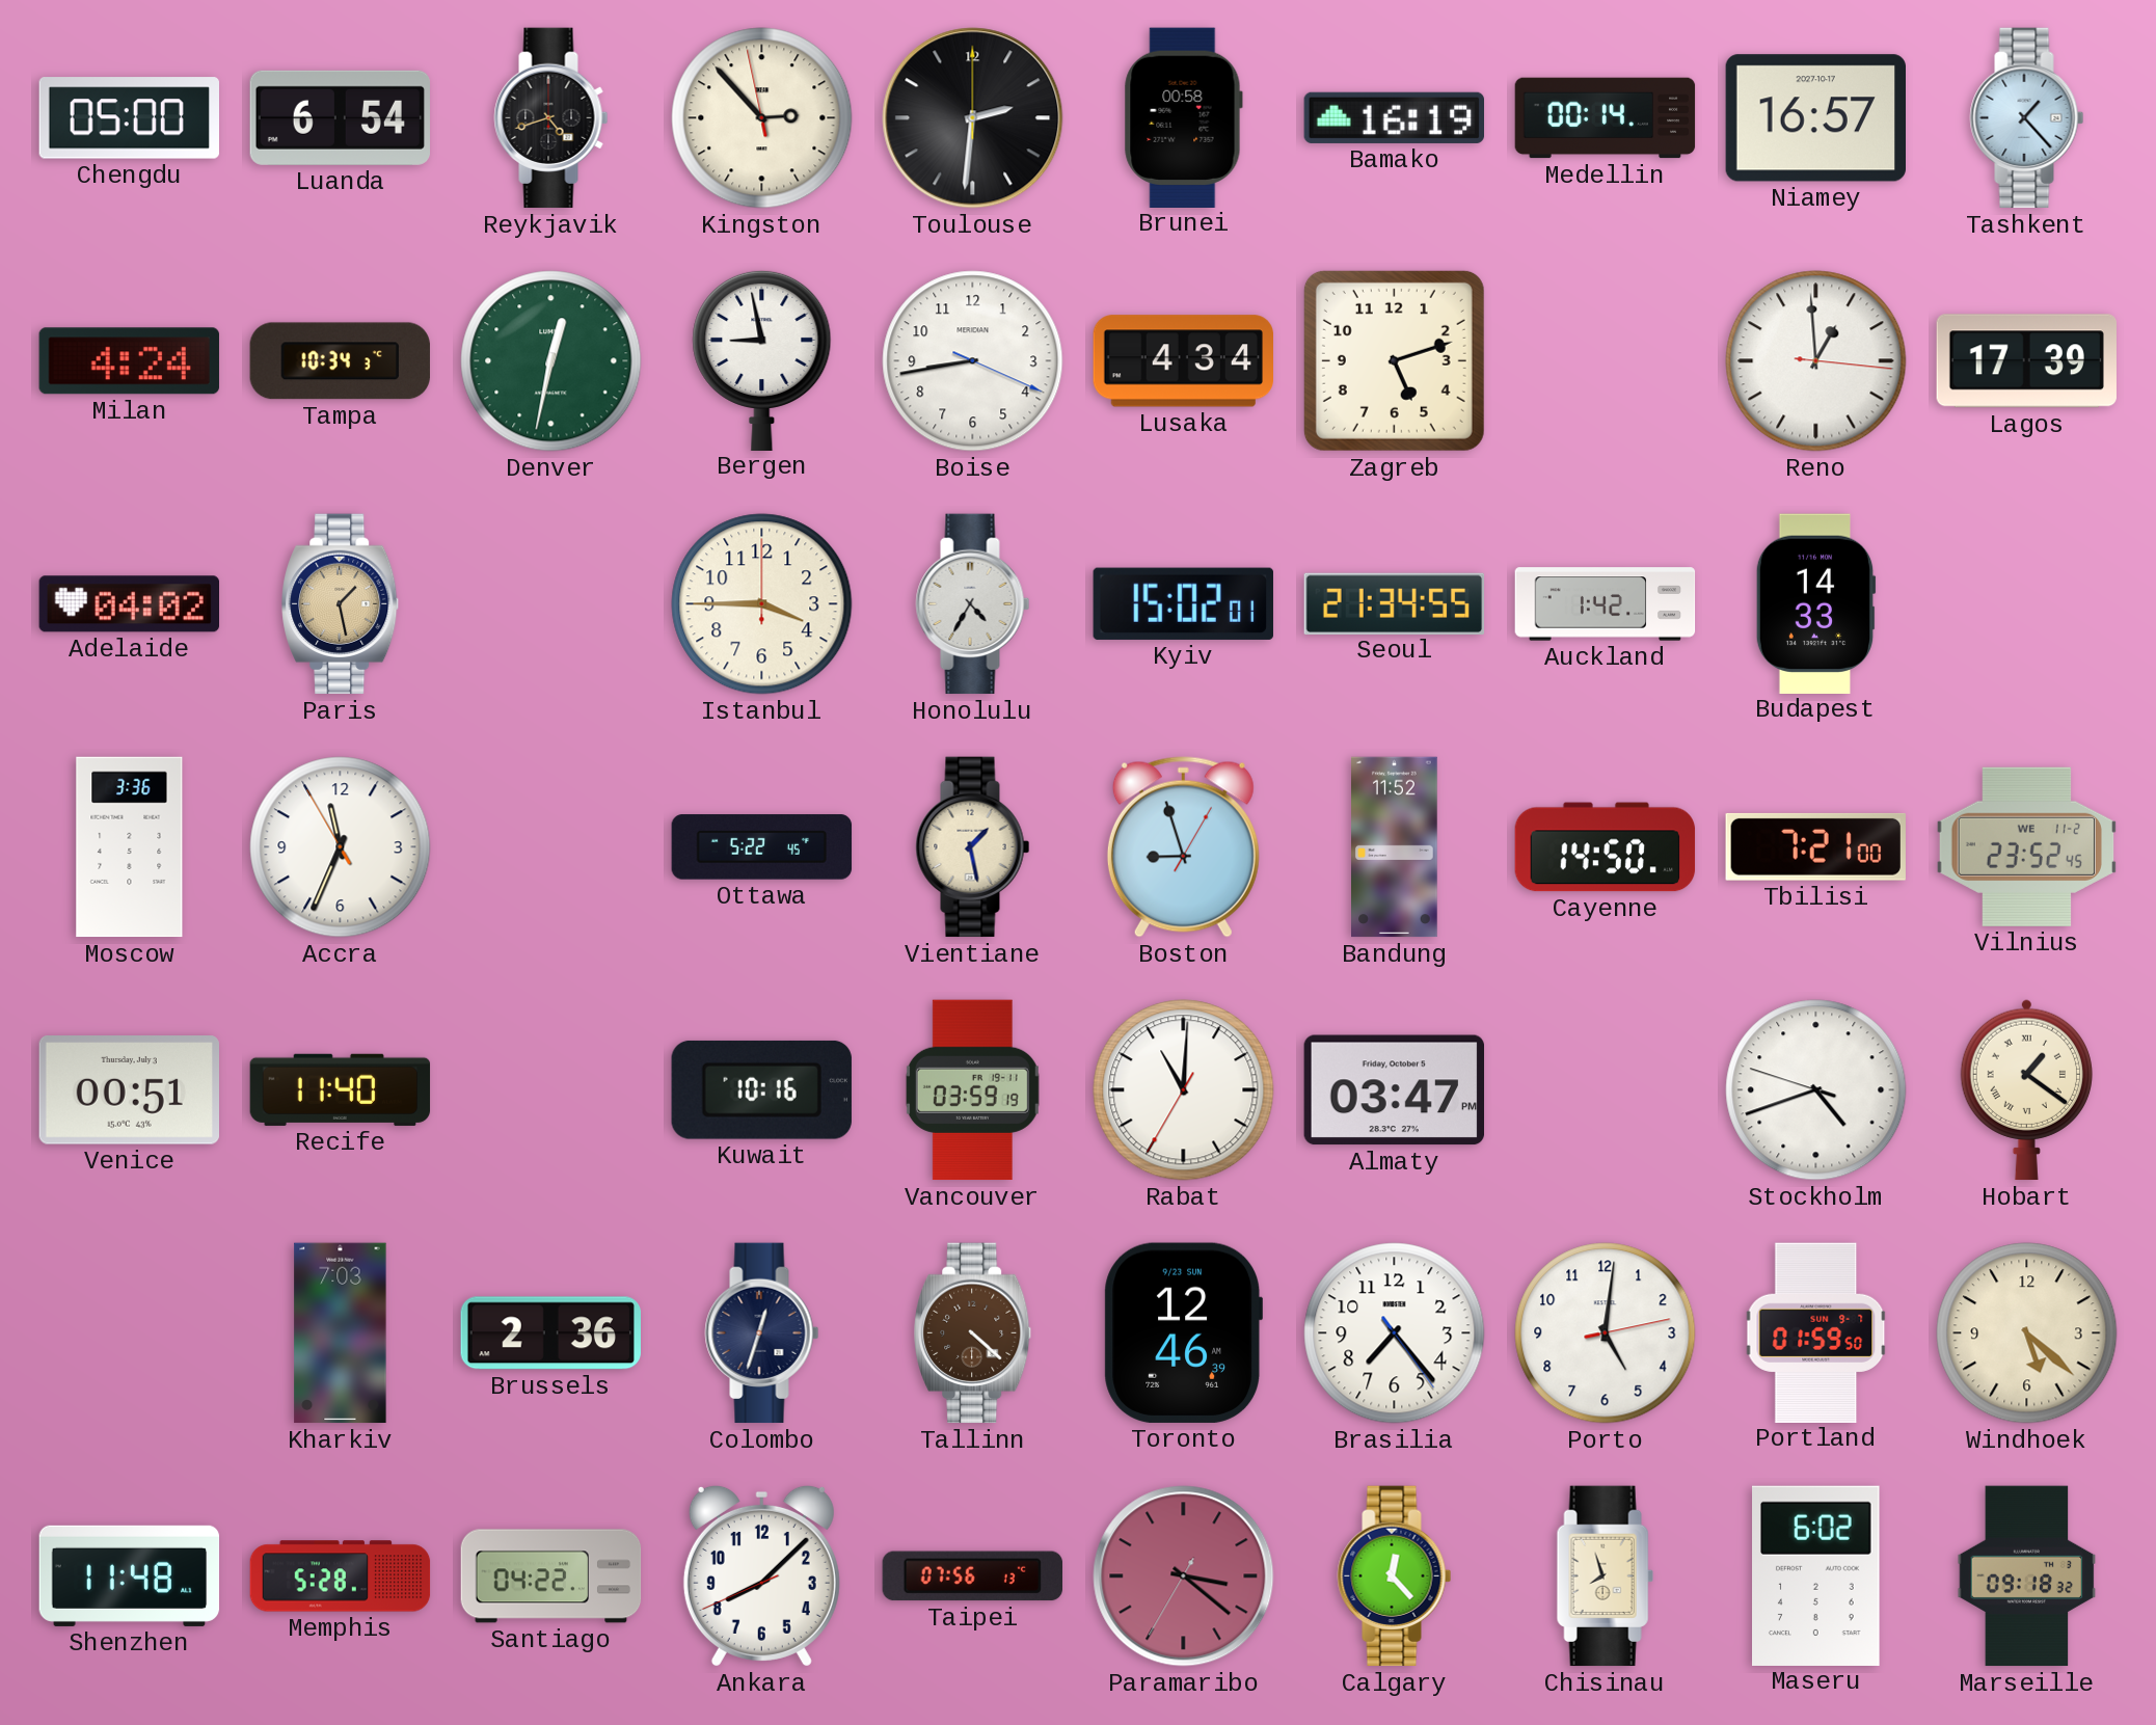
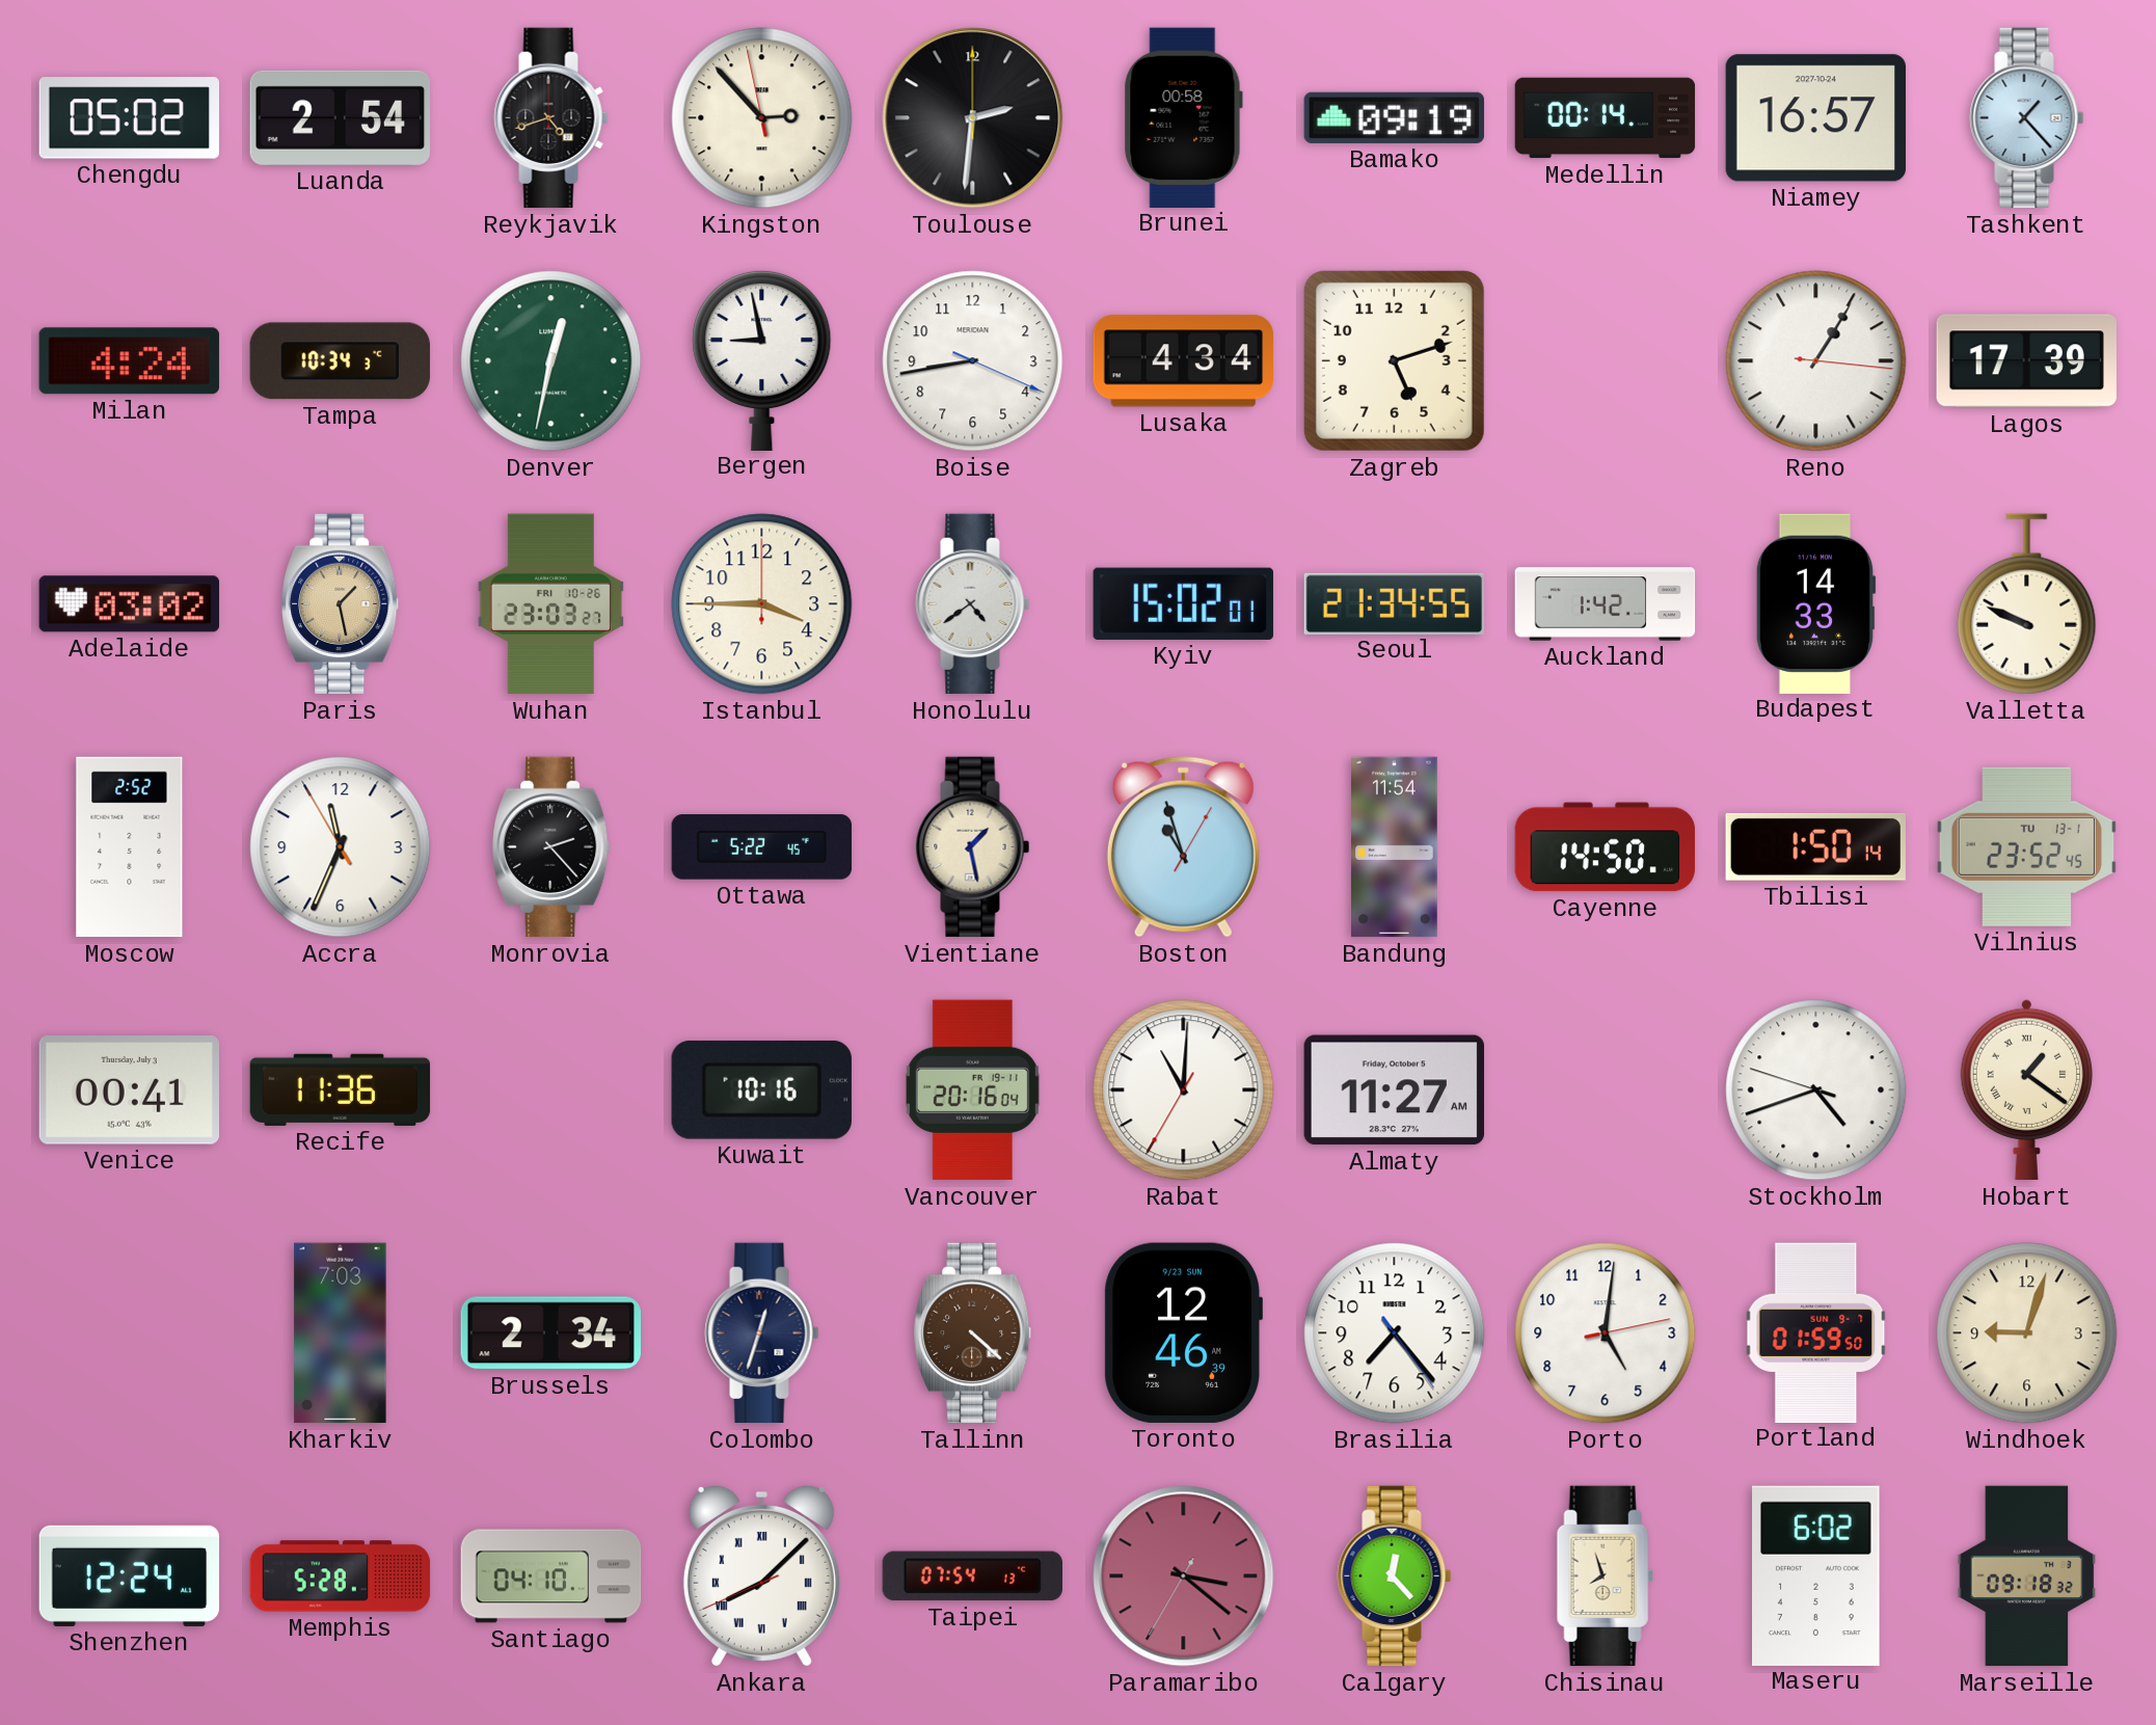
Chengdu: 05:00 -> 05:02 (129, 118)
Luanda: 6:54 -> 2:54 (340, 117)
Bamako: 16:19 -> 09:19 (1394, 117)
Niamey date: 2027-10-17 -> 2027-10-24 (1815, 118)
Reno: 12:59 -> 1:05 (1816, 361)
Adelaide: 04:02 -> 03:02 (129, 604)
Wuhan: none -> 23:03 (550, 604)
Honolulu: 4:35 -> 4:39 (973, 604)
Valletta: none -> 9:49 (2027, 604)
Moscow: 3:36 -> 2:52 (130, 847)
Monrovia: none -> 2:23 (551, 847)
Boston: 8:57 -> 10:57 (1183, 847)
Bandung: 11:52 -> 11:54 (1395, 847)
Tbilisi: 7:21 -> 1:50 (1815, 846)
Vilnius date: WE 11-2 -> TU 13-1 (2026, 846)
Venice: 00:51 -> 00:41 (129, 1090)
Recife: 11:40 -> 11:36 (341, 1089)
Vancouver: 03:59 -> 20:16 (972, 1090)
Almaty: 03:47 -> 11:27 (1394, 1090)
Brussels: 2:36 -> 2:34 (550, 1333)
Windhoek: 5:22 -> 9:03 (2027, 1333)
Shenzhen: 11:48 -> 12:24 (130, 1575)
Santiago: 04:22 -> 04:10 (551, 1576)
Ankara numerals: Arabic -> Roman (761, 1575)
Taipei: 07:56 -> 07:54 (972, 1576)
